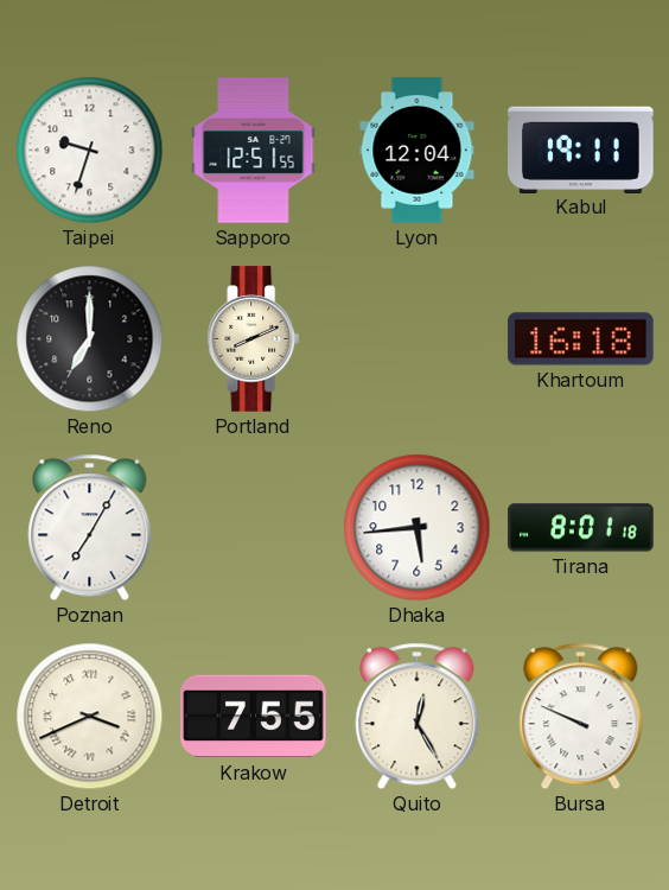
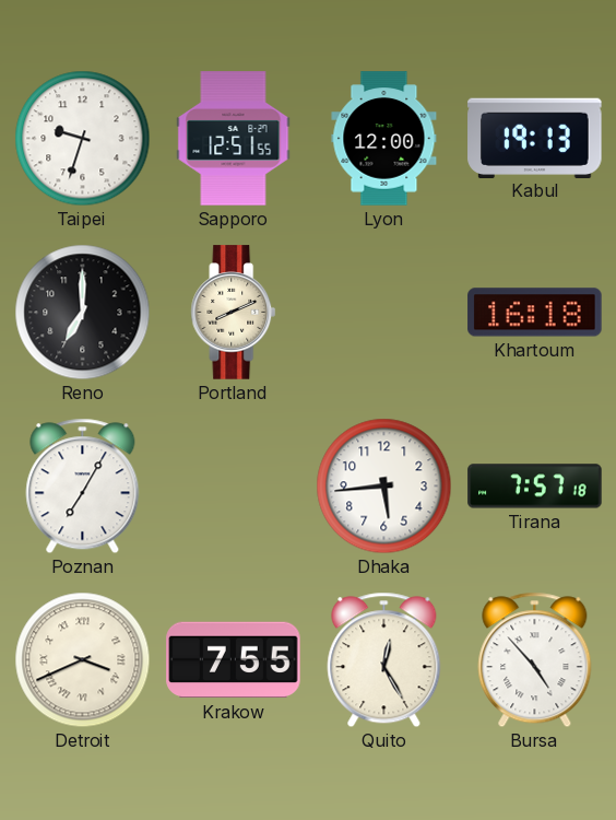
Lyon: 12:04 -> 12:00 (384, 139)
Kabul: 19:11 -> 19:13 (535, 138)
Tirana: 8:01 -> 7:57 (535, 487)
Bursa: 9:49 -> 4:53 (535, 660)
